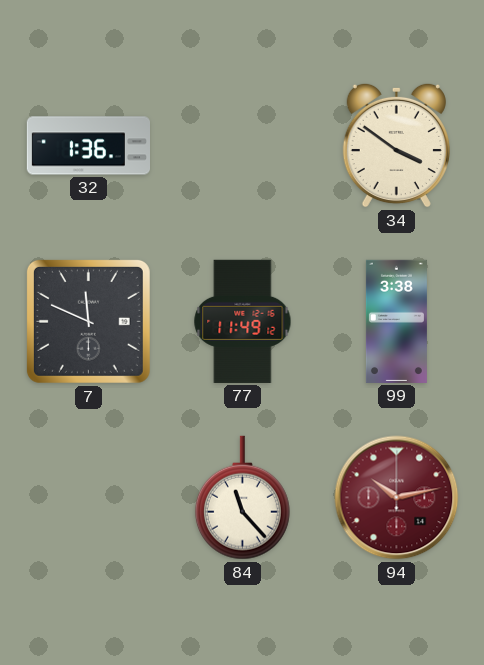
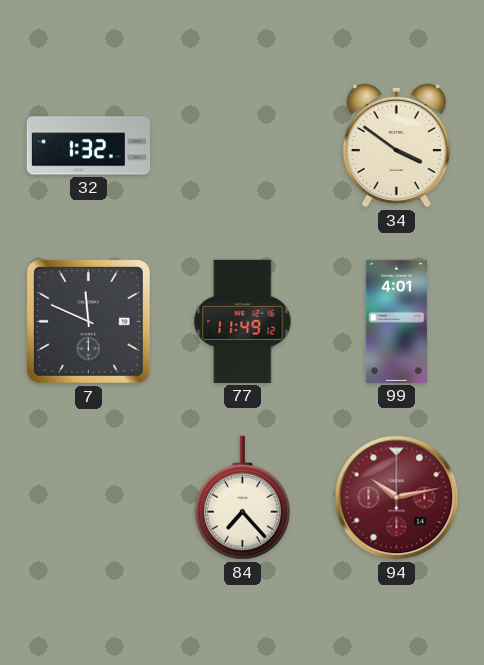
32: 1:36 -> 1:32 (88, 146)
99: 3:38 -> 4:01 (396, 321)
84: 11:23 -> 7:23 (242, 498)
